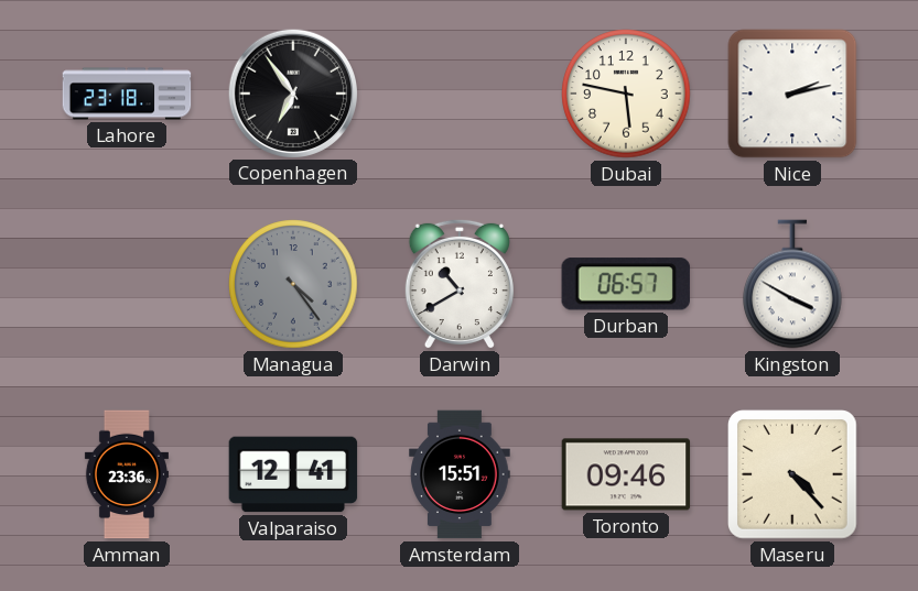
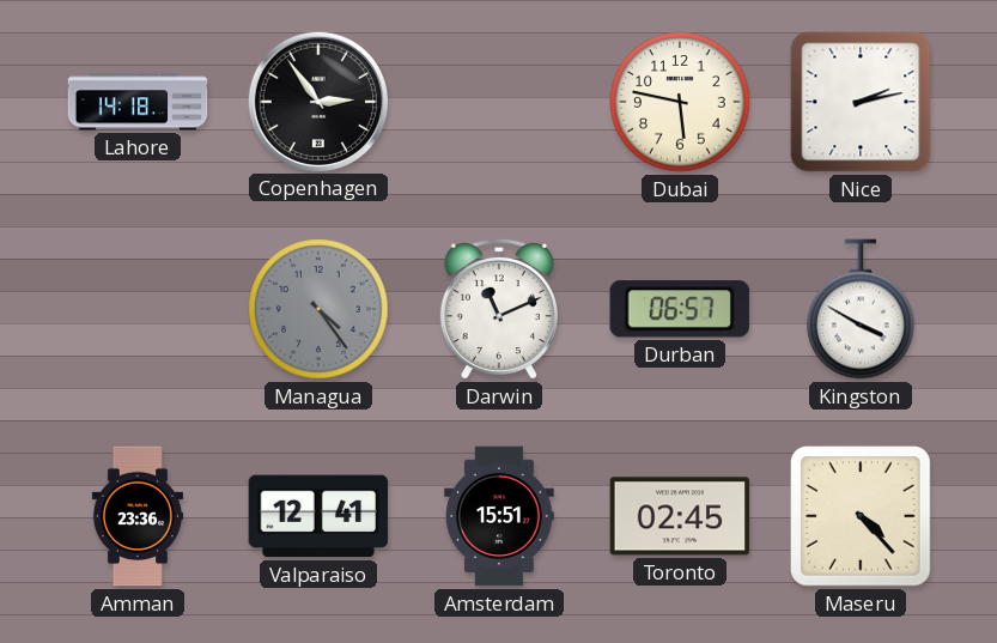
Lahore: 23:18 -> 14:18 (138, 102)
Copenhagen: 6:54 -> 2:54 (317, 101)
Darwin: 10:40 -> 11:11 (499, 309)
Toronto: 09:46 -> 02:45 (680, 516)
